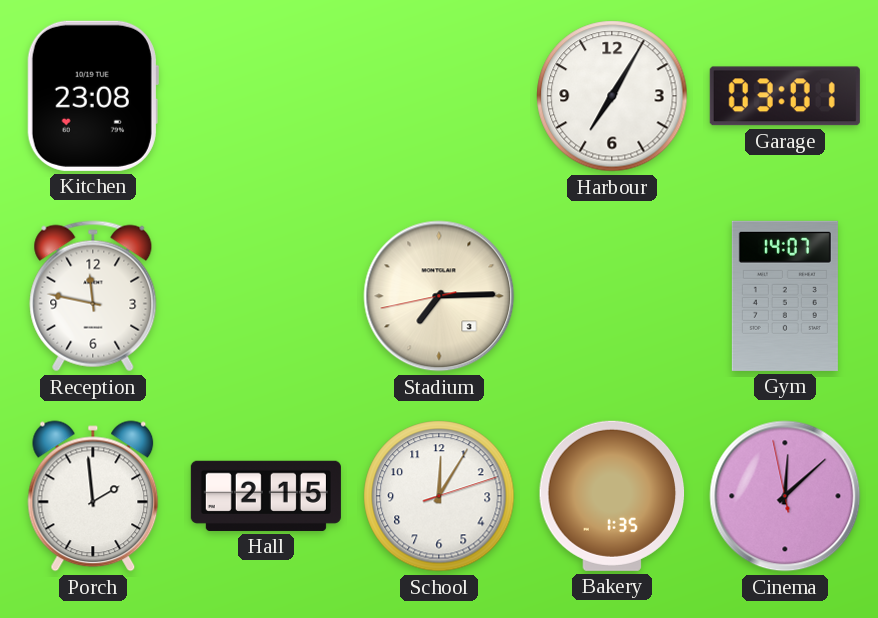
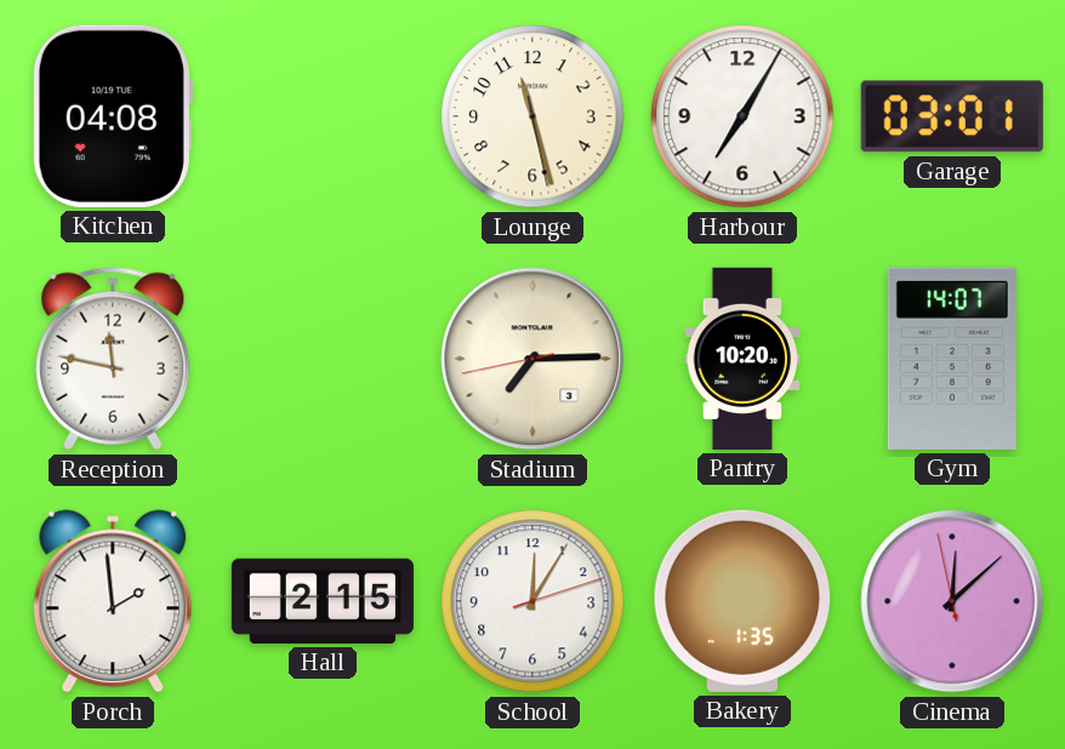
Kitchen: 23:08 -> 04:08 (113, 116)
Lounge: none -> 11:27 (532, 116)
Pantry: none -> 10:20 (742, 359)
